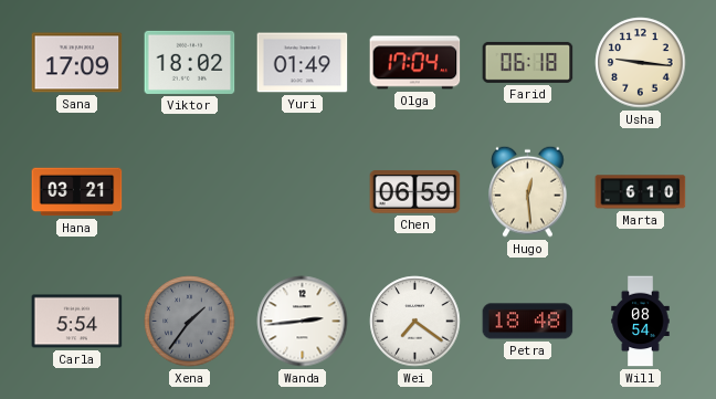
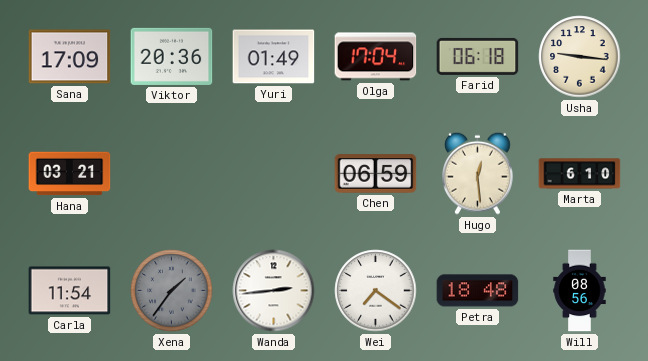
Viktor: 18:02 -> 20:36 (172, 56)
Carla: 5:54 -> 11:54 (70, 291)
Will: 08:54 -> 08:56 (580, 291)
